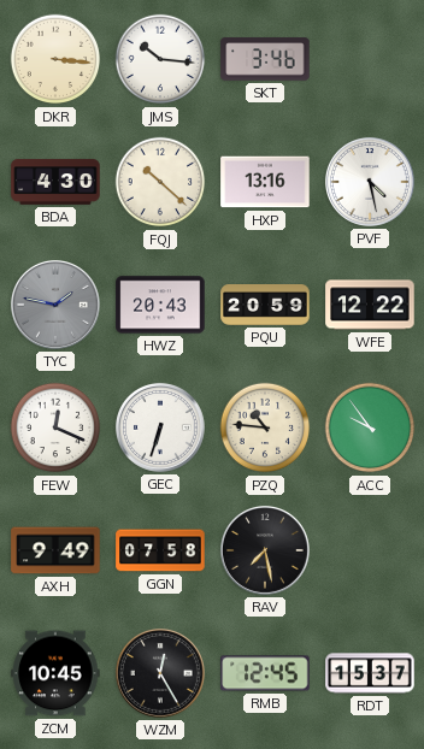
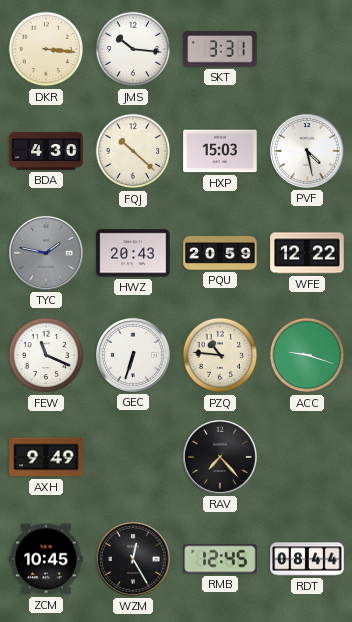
SKT: 3:46 -> 3:31 (220, 49)
HXP: 13:16 -> 15:03 (220, 151)
FEW: 12:19 -> 11:19 (46, 355)
ACC: 9:54 -> 9:18 (307, 355)
GGN: 07:58 -> none (160, 550)
RAV: 7:28 -> 7:23 (220, 457)
RDT: 15:37 -> 08:44 (307, 559)
